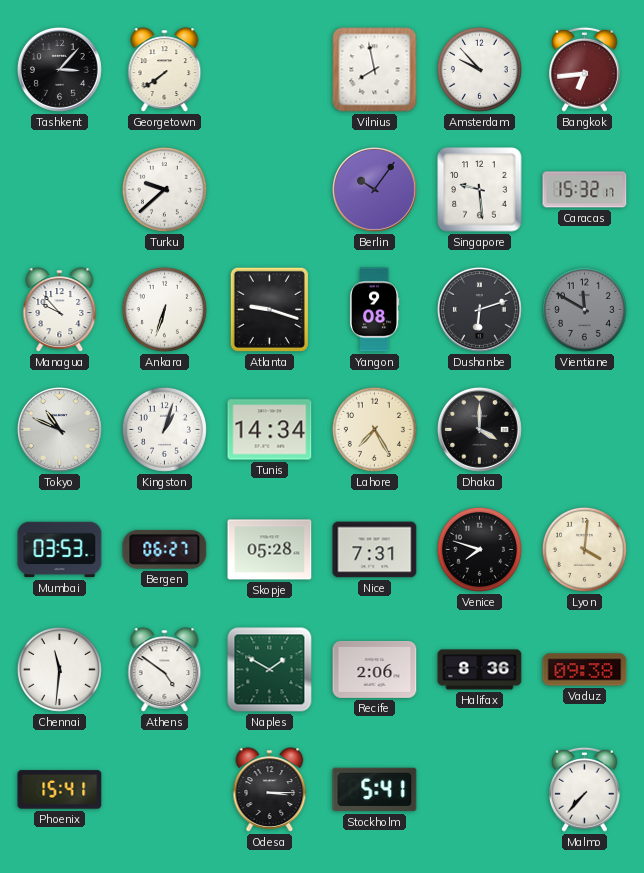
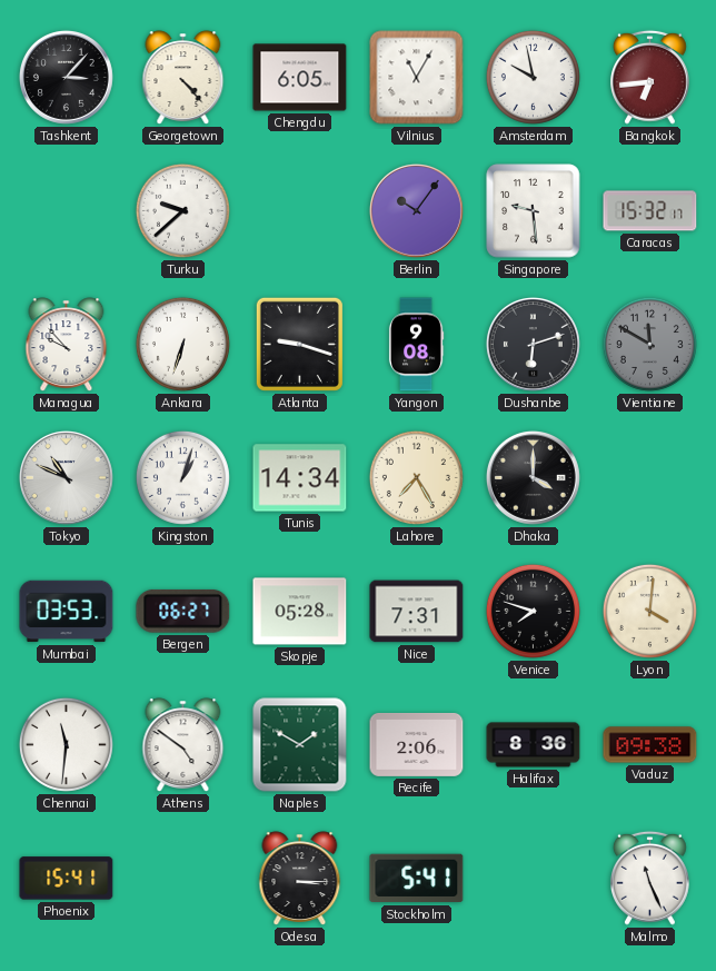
Georgetown: 7:39 -> 4:23 (183, 78)
Chengdu: none -> 6:05 (300, 78)
Vilnius: 7:58 -> 11:05 (417, 78)
Amsterdam: 9:53 -> 9:58 (533, 77)
Malmo: 7:37 -> 11:26 (650, 878)
